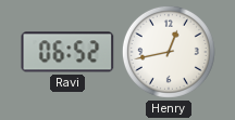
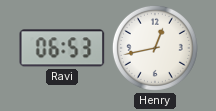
Ravi: 06:52 -> 06:53 (62, 48)
